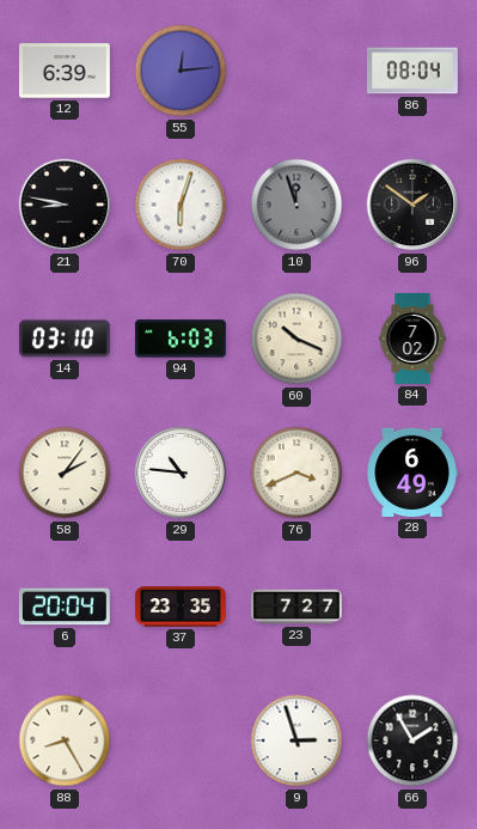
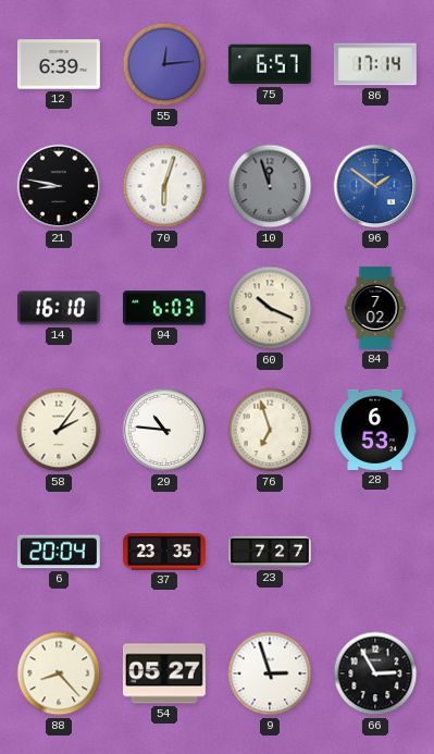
75: none -> 6:57 (270, 64)
86: 08:04 -> 17:14 (375, 64)
96 dial: black -> blue (375, 186)
14: 03:10 -> 16:10 (59, 308)
76: 3:41 -> 6:57 (270, 430)
28: 6:49 -> 6:53 (375, 430)
88: 8:25 -> 8:23 (59, 673)
54: none -> 05:27 (164, 673)
66: 1:55 -> 2:55 (375, 673)
